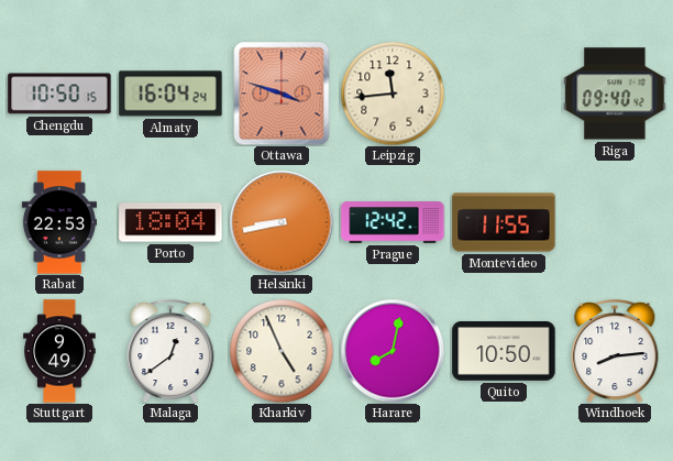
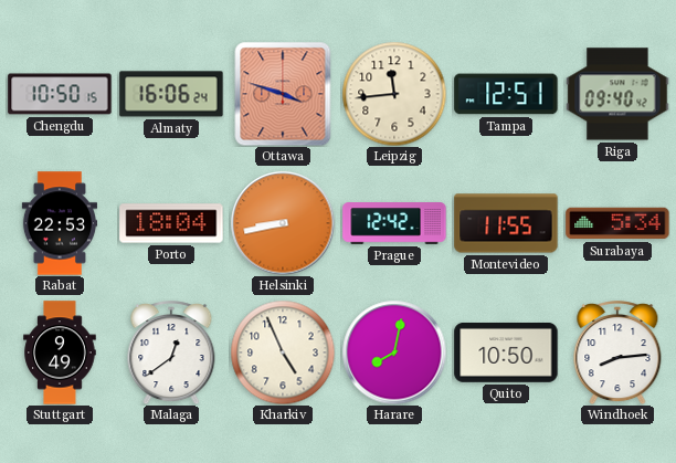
Almaty: 16:04 -> 16:06 (171, 94)
Tampa: none -> 12:51 (506, 94)
Surabaya: none -> 5:34 (617, 223)
